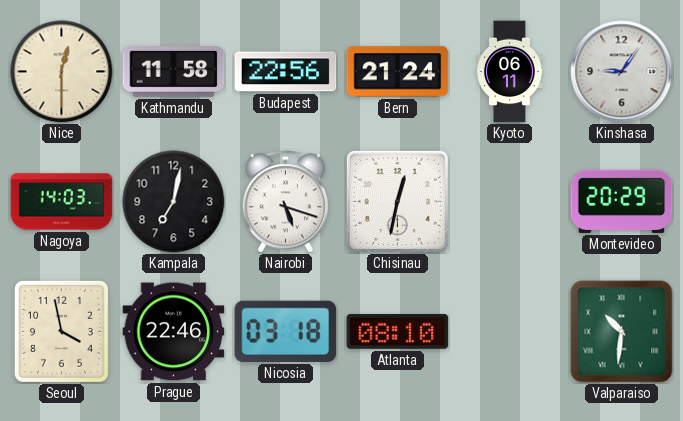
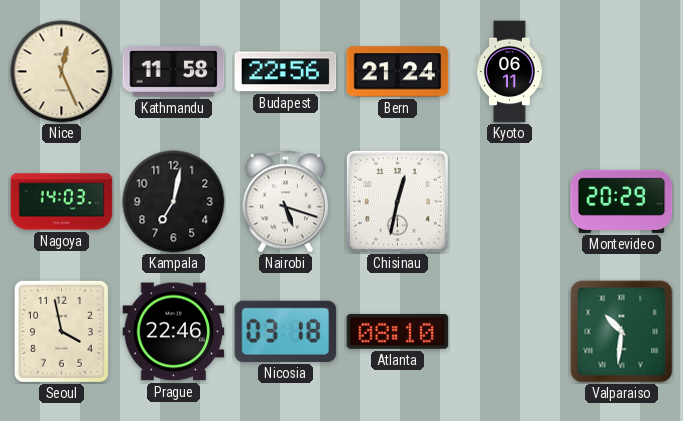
Nice: 12:30 -> 12:26 (62, 72)
Kinshasa: 9:06 -> none (622, 72)
